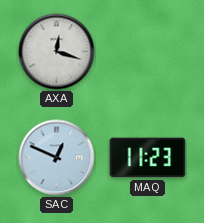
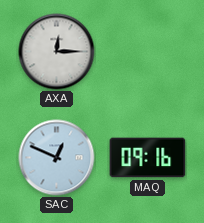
AXA: 12:18 -> 12:15 (57, 52)
MAQ: 11:23 -> 09:16 (148, 158)
